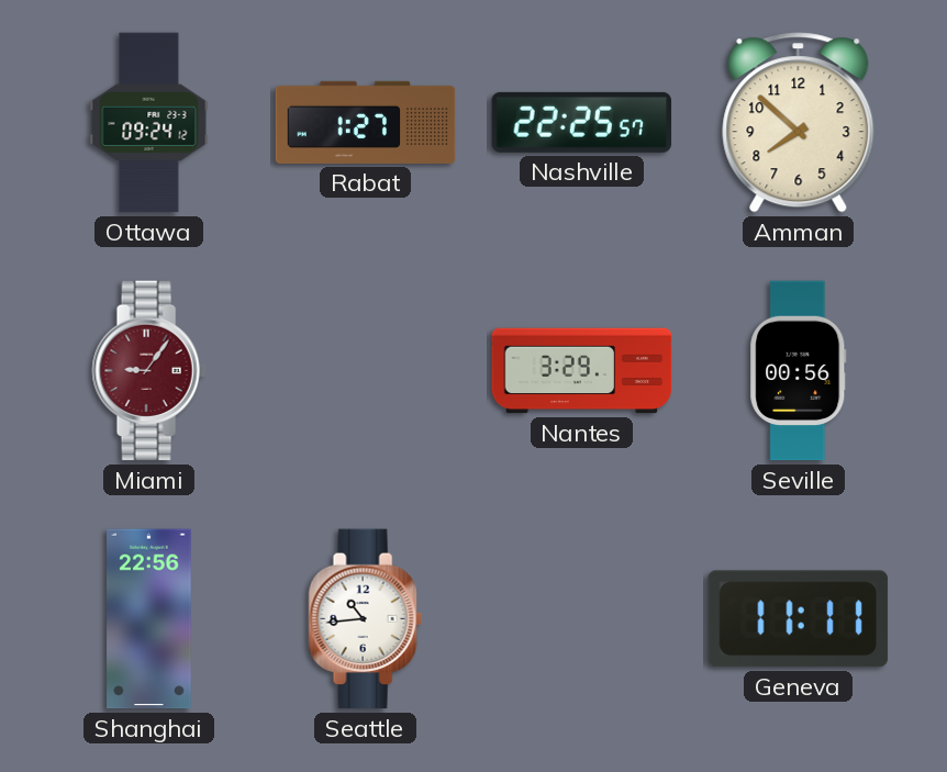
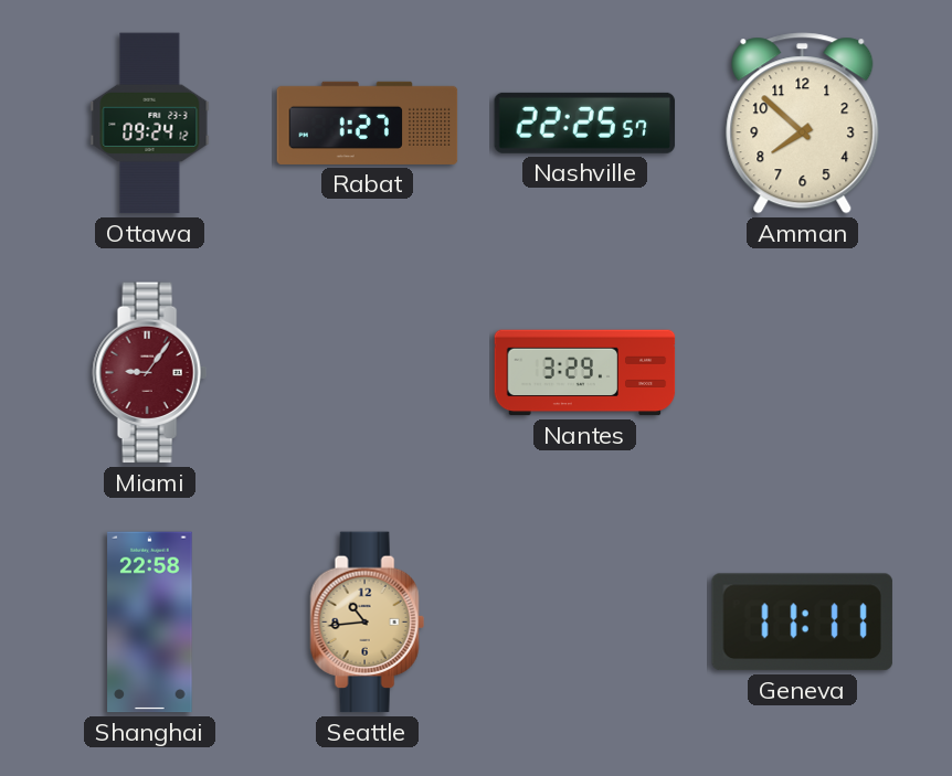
Seville: 00:56 -> none (799, 371)
Shanghai: 22:56 -> 22:58 (150, 623)
Seattle dial: white -> champagne (367, 623)
